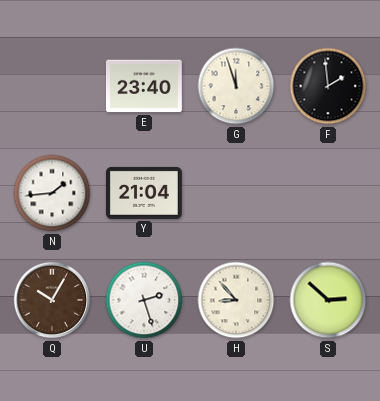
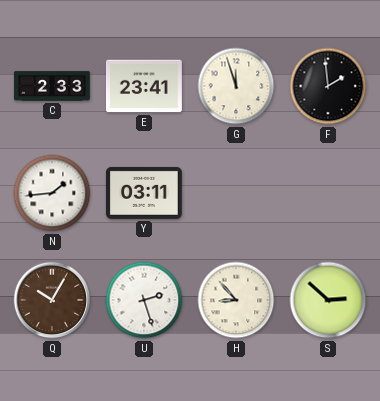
C: none -> 2:33 (52, 86)
E: 23:40 -> 23:41 (144, 86)
Y: 21:04 -> 03:11 (144, 193)
